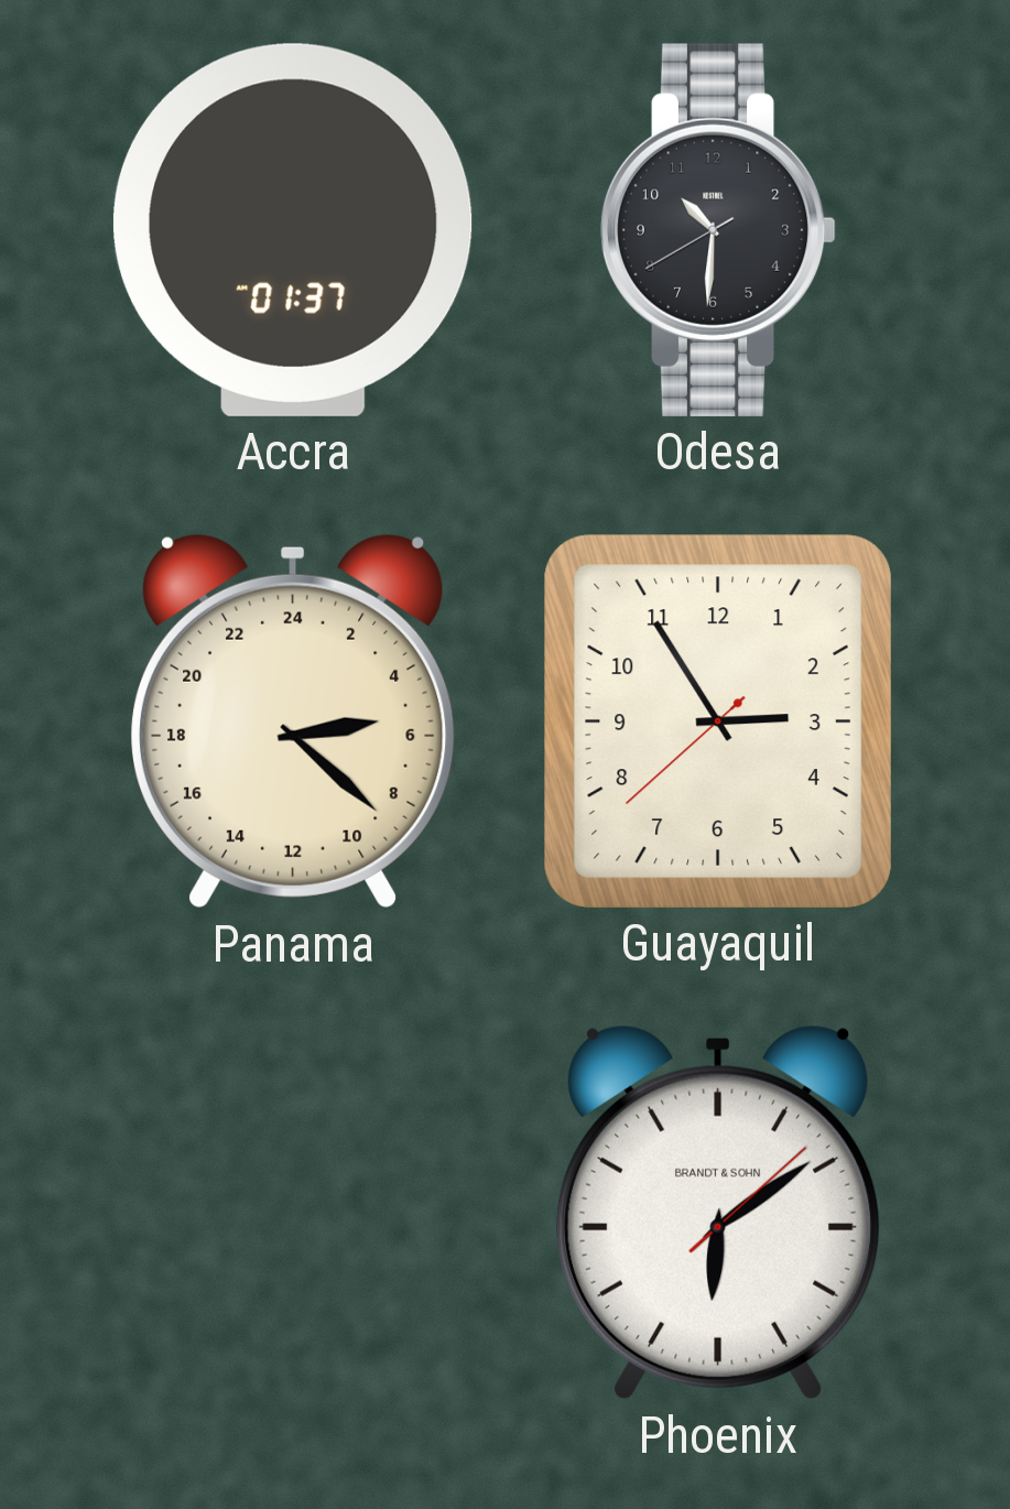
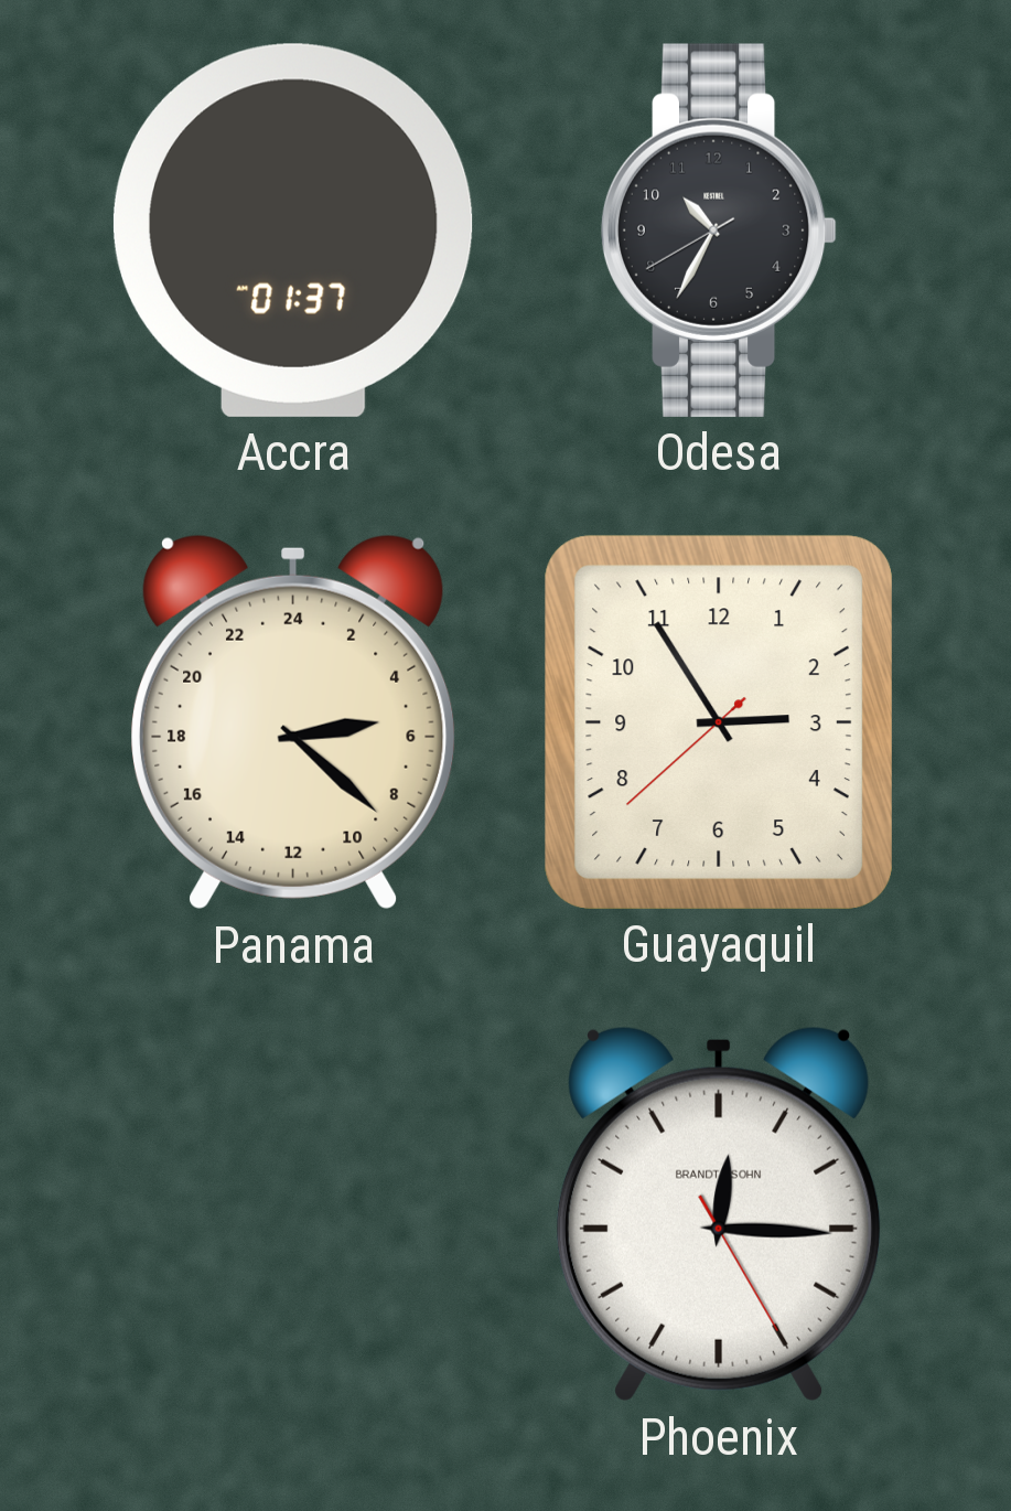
Odesa: 10:30 -> 10:34 (719, 231)
Phoenix: 6:09 -> 12:15 (720, 1214)
